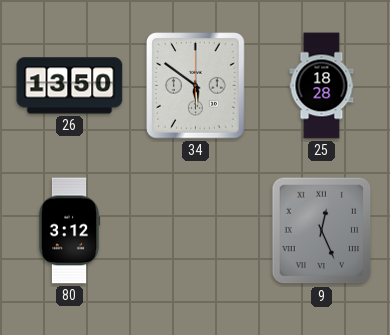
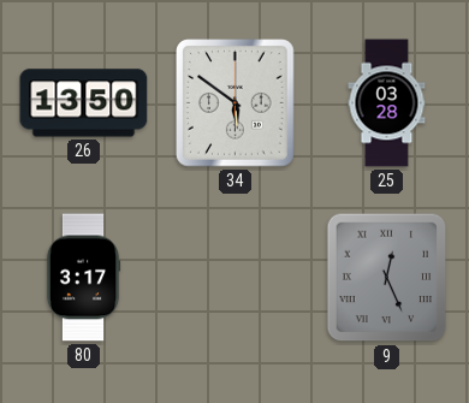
25: 18:28 -> 03:28 (387, 103)
80: 3:12 -> 3:17 (83, 278)
